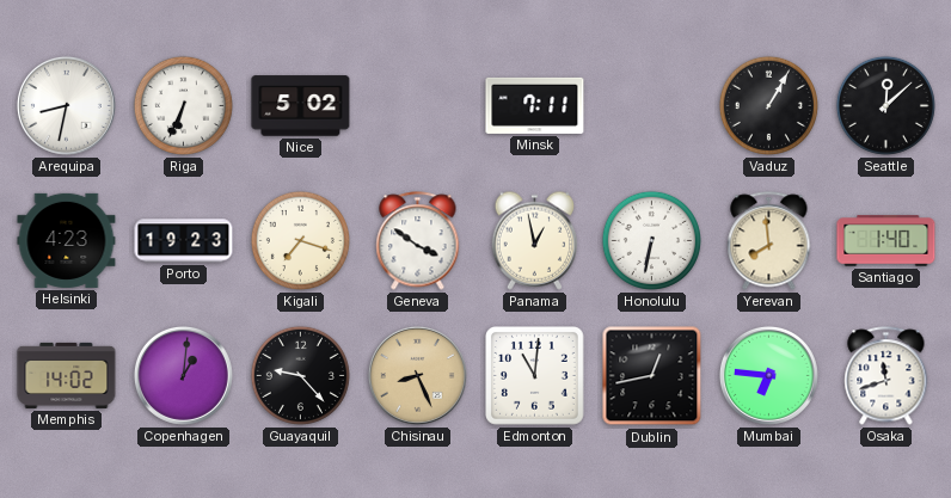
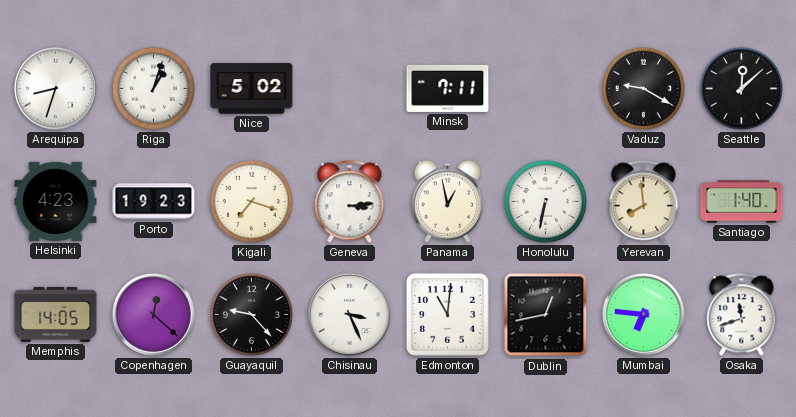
Arequipa: 8:32 -> 8:33 (55, 88)
Riga: 6:34 -> 1:03 (153, 88)
Vaduz: 1:05 -> 9:20 (643, 88)
Geneva: 3:51 -> 3:14 (350, 202)
Memphis: 14:02 -> 14:05 (56, 314)
Copenhagen: 1:01 -> 12:22 (153, 314)
Chisinau: 8:26 -> 3:26 (349, 314)
Chisinau dial: champagne -> white (349, 314)
